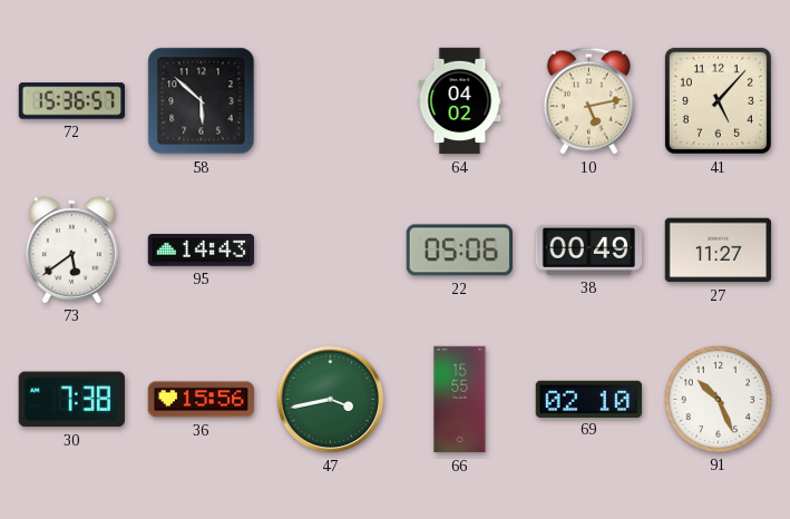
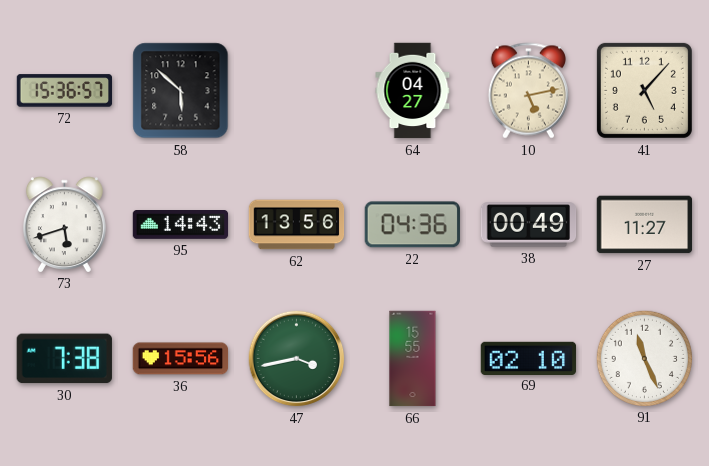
64: 04:02 -> 04:27 (413, 91)
73: 5:39 -> 5:42 (64, 224)
62: none -> 13:56 (297, 225)
22: 05:06 -> 04:36 (412, 225)
91: 10:26 -> 11:26 (644, 358)
